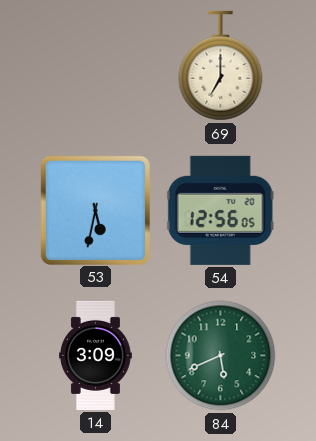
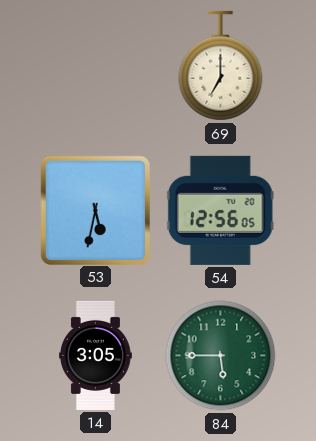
14: 3:09 -> 3:05 (96, 355)
84: 5:41 -> 5:45 (221, 356)
